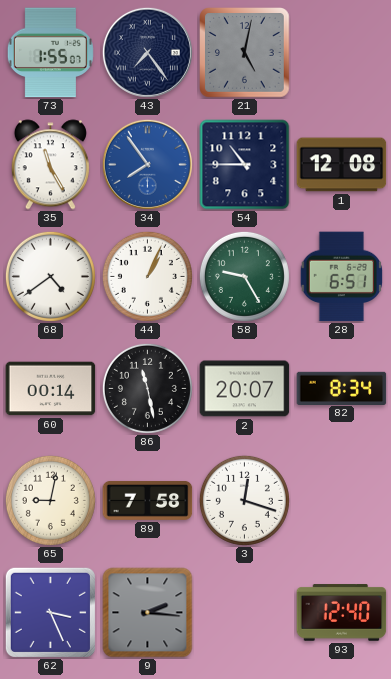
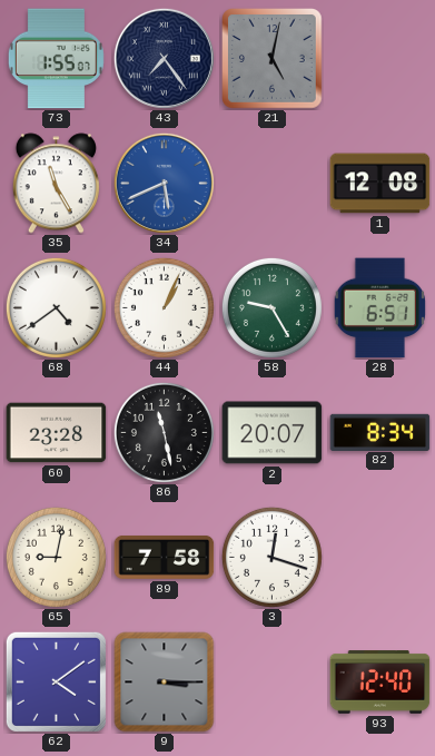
34: 7:54 -> 5:41 (164, 183)
54: 10:45 -> none (245, 165)
60: 00:14 -> 23:28 (57, 433)
62: 3:26 -> 4:09 (56, 681)
9: 2:16 -> 3:15 (165, 683)
